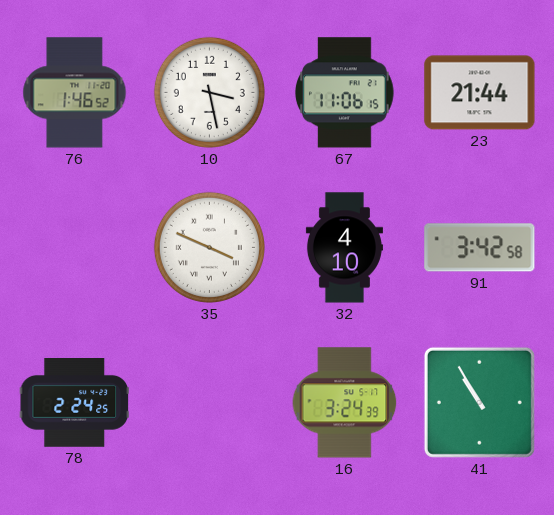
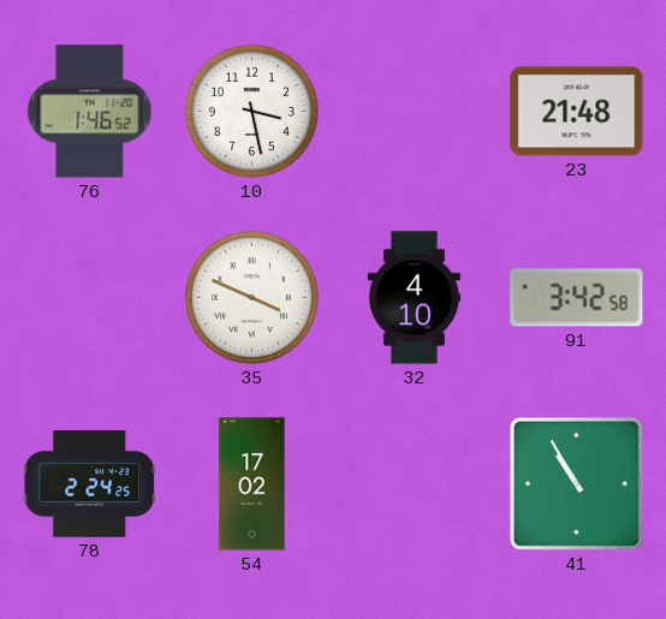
67: 11:06 -> none (345, 93)
23: 21:44 -> 21:48 (577, 112)
54: none -> 17:02 (252, 484)
16: 3:24 -> none (345, 403)
